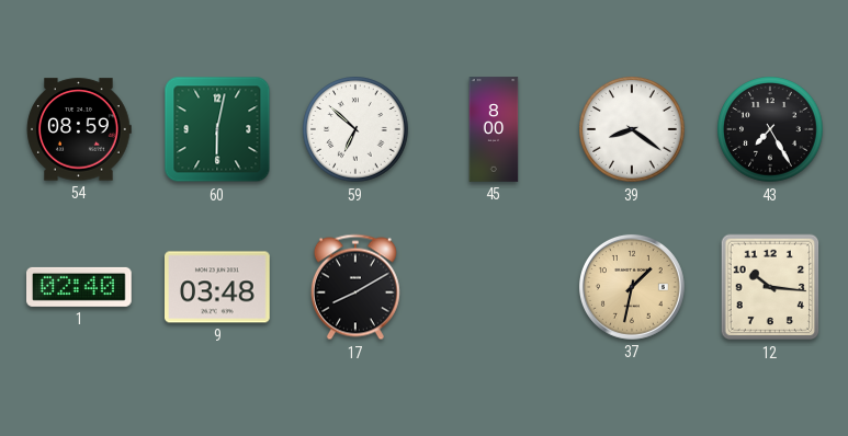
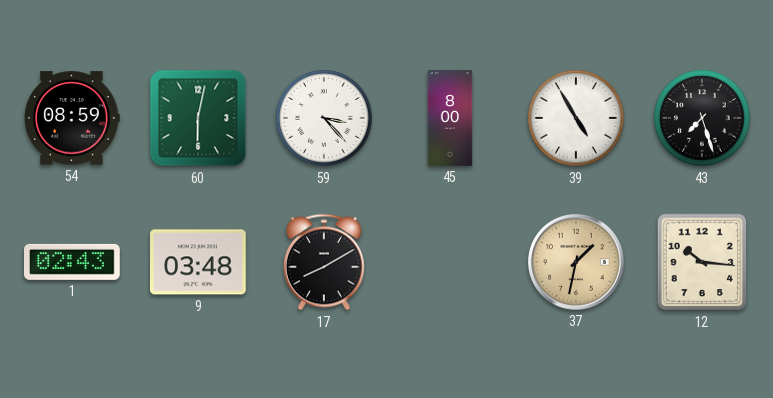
59: 6:52 -> 3:23 (324, 118)
39: 8:21 -> 4:55 (576, 118)
43: 7:25 -> 7:27 (702, 118)
1: 02:40 -> 02:43 (73, 262)
